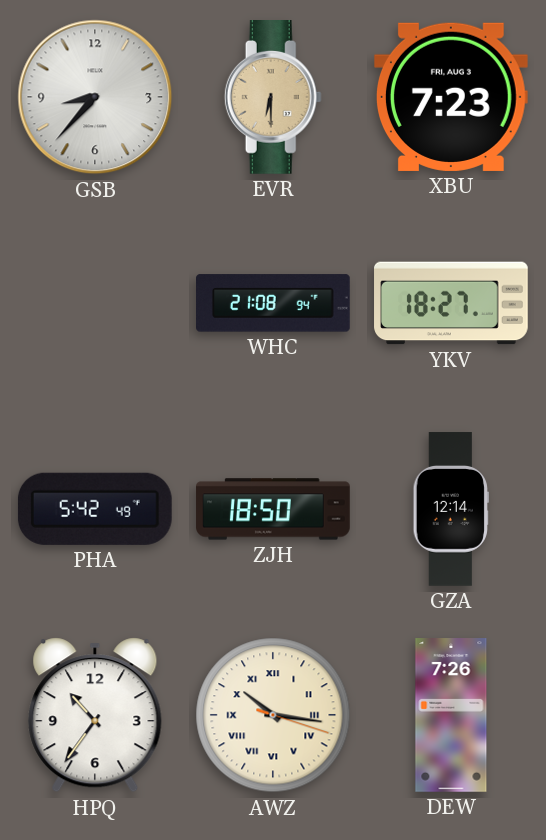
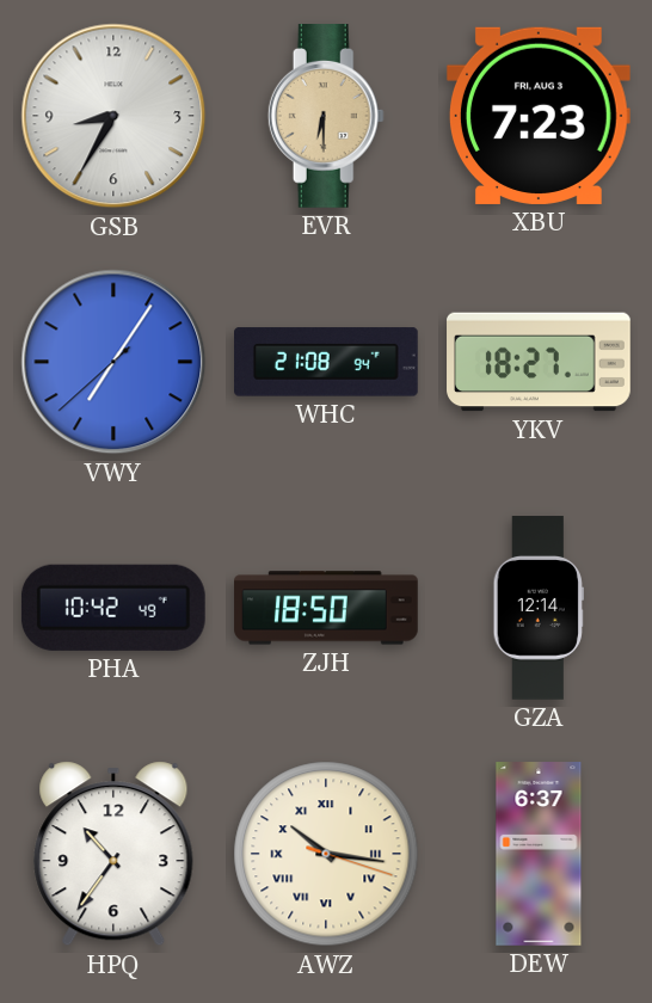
GSB: 8:37 -> 8:35 (113, 116)
VWY: none -> 7:05 (113, 362)
PHA: 5:42 -> 10:42 (113, 608)
DEW: 7:26 -> 6:37 (539, 854)
